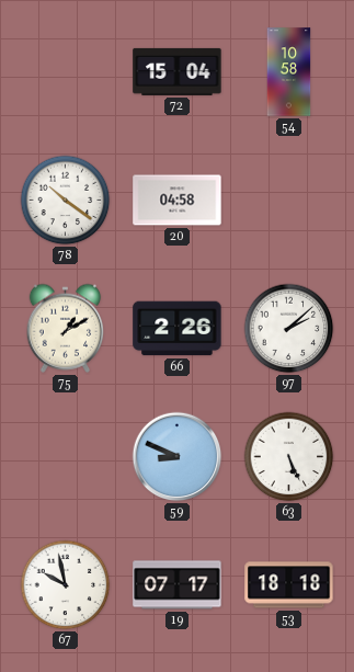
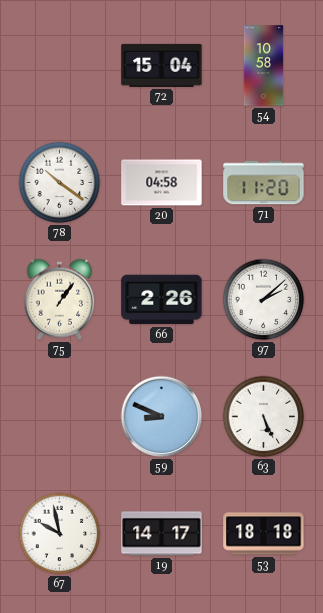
71: none -> 11:20 (264, 183)
75: 1:10 -> 1:06 (60, 299)
19: 07:17 -> 14:17 (162, 534)
